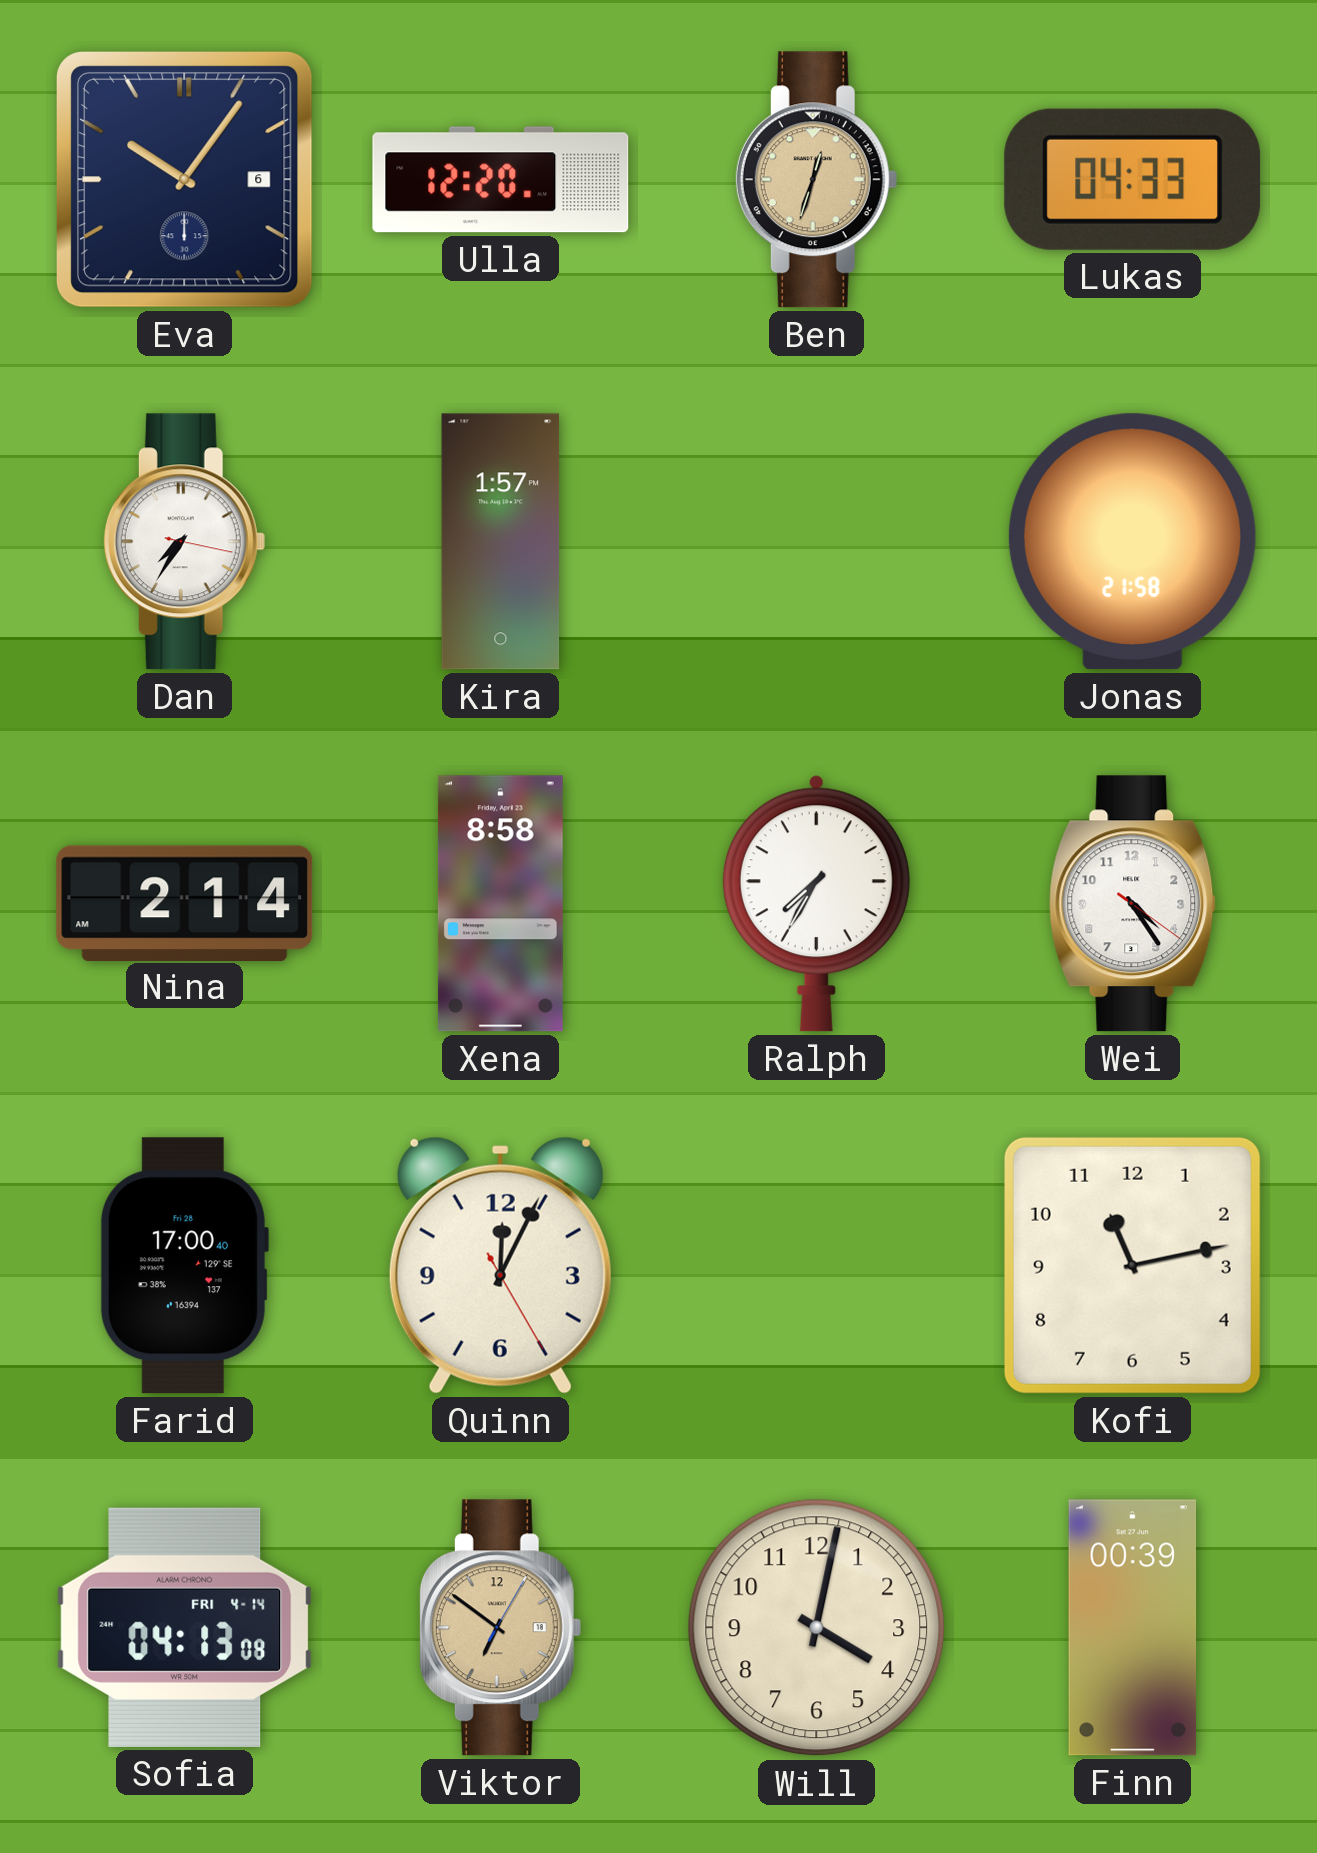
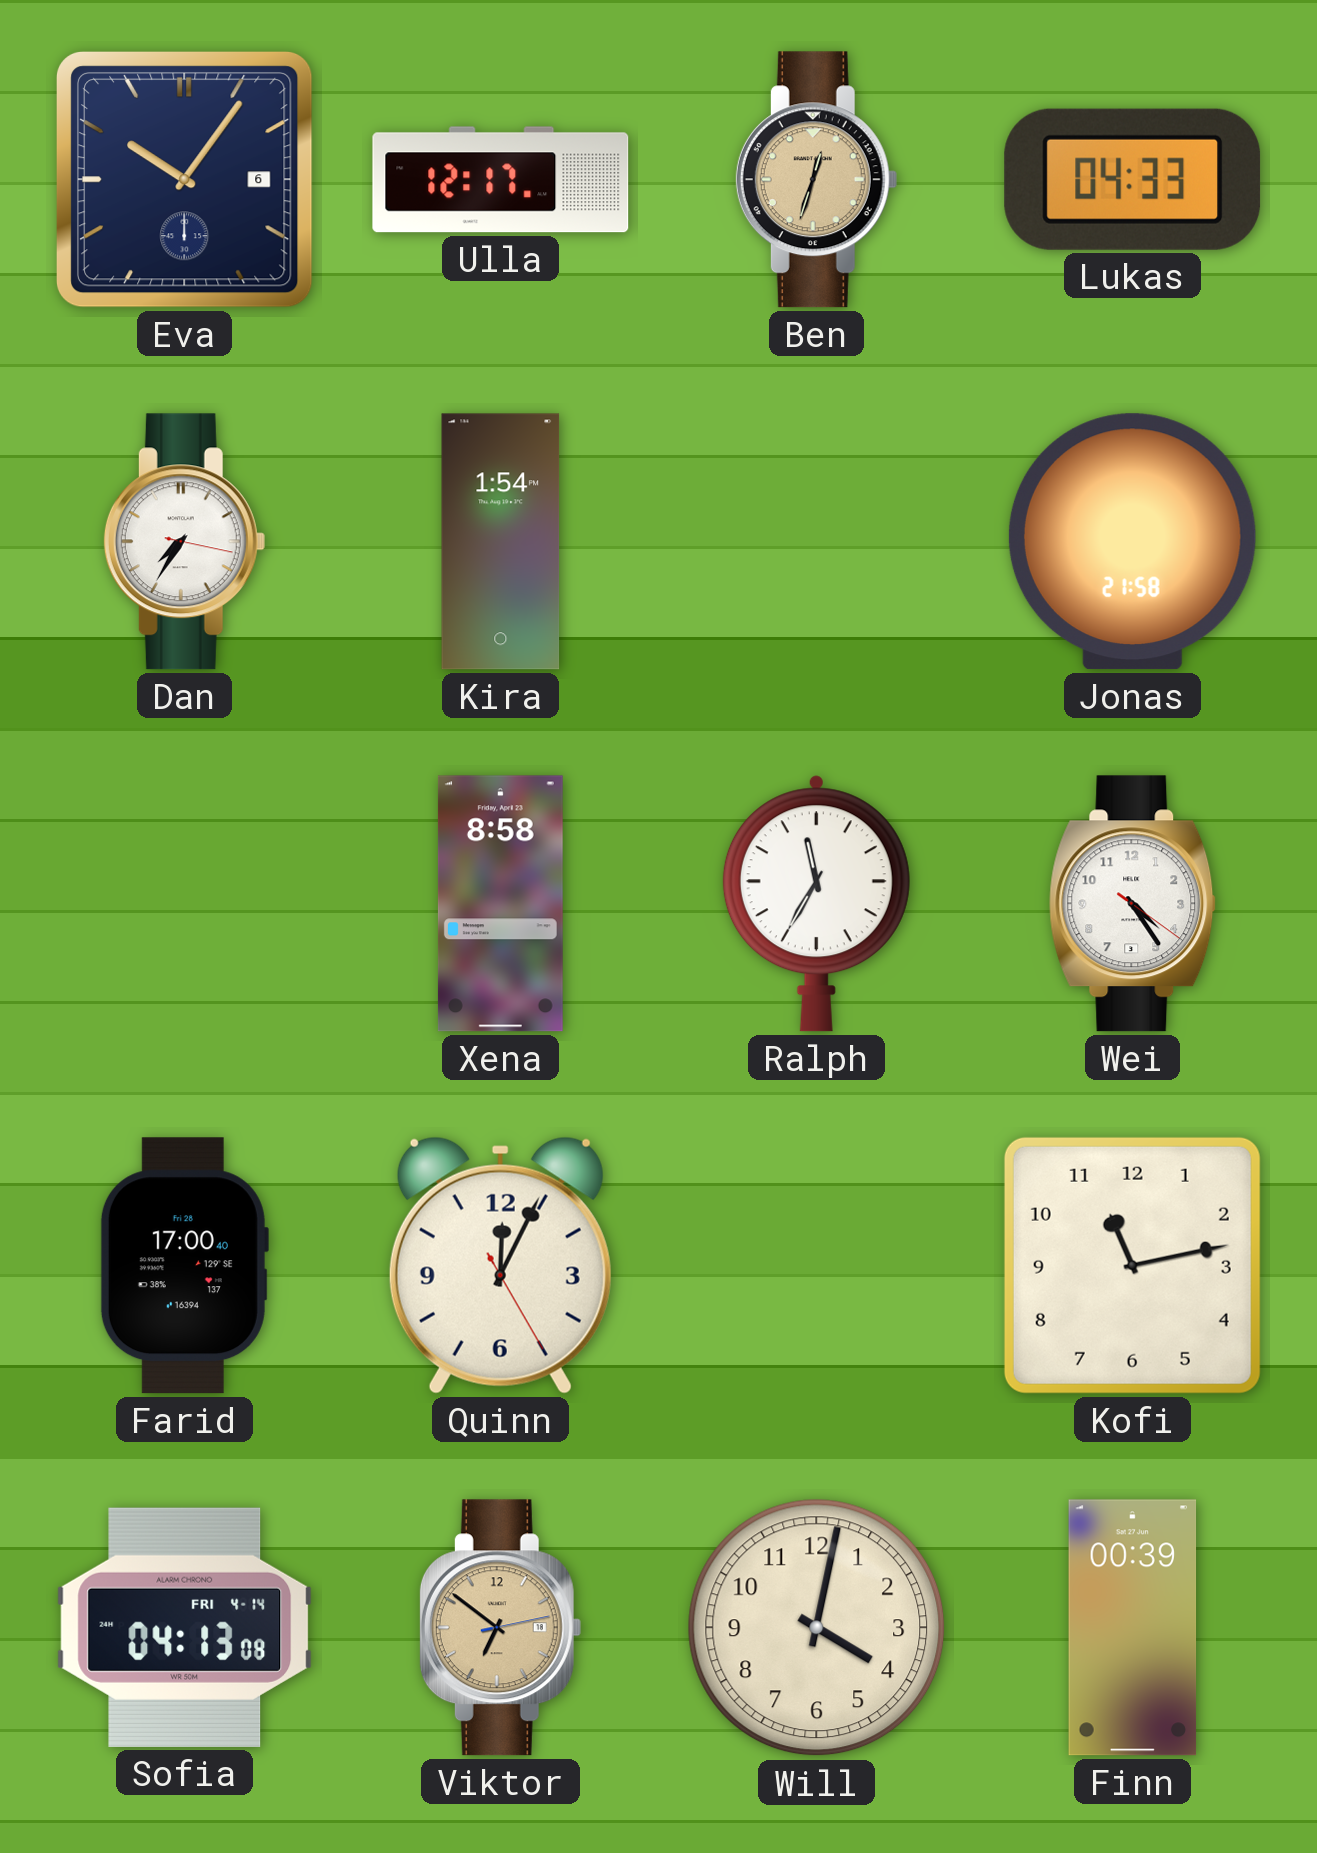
Ulla: 12:20 -> 12:17 (501, 180)
Kira: 1:57 -> 1:54 (501, 542)
Nina: 2:14 -> none (185, 903)
Ralph: 7:35 -> 11:35 (816, 904)
Viktor: 6:51:05 -> 6:51:13 (500, 1628)
